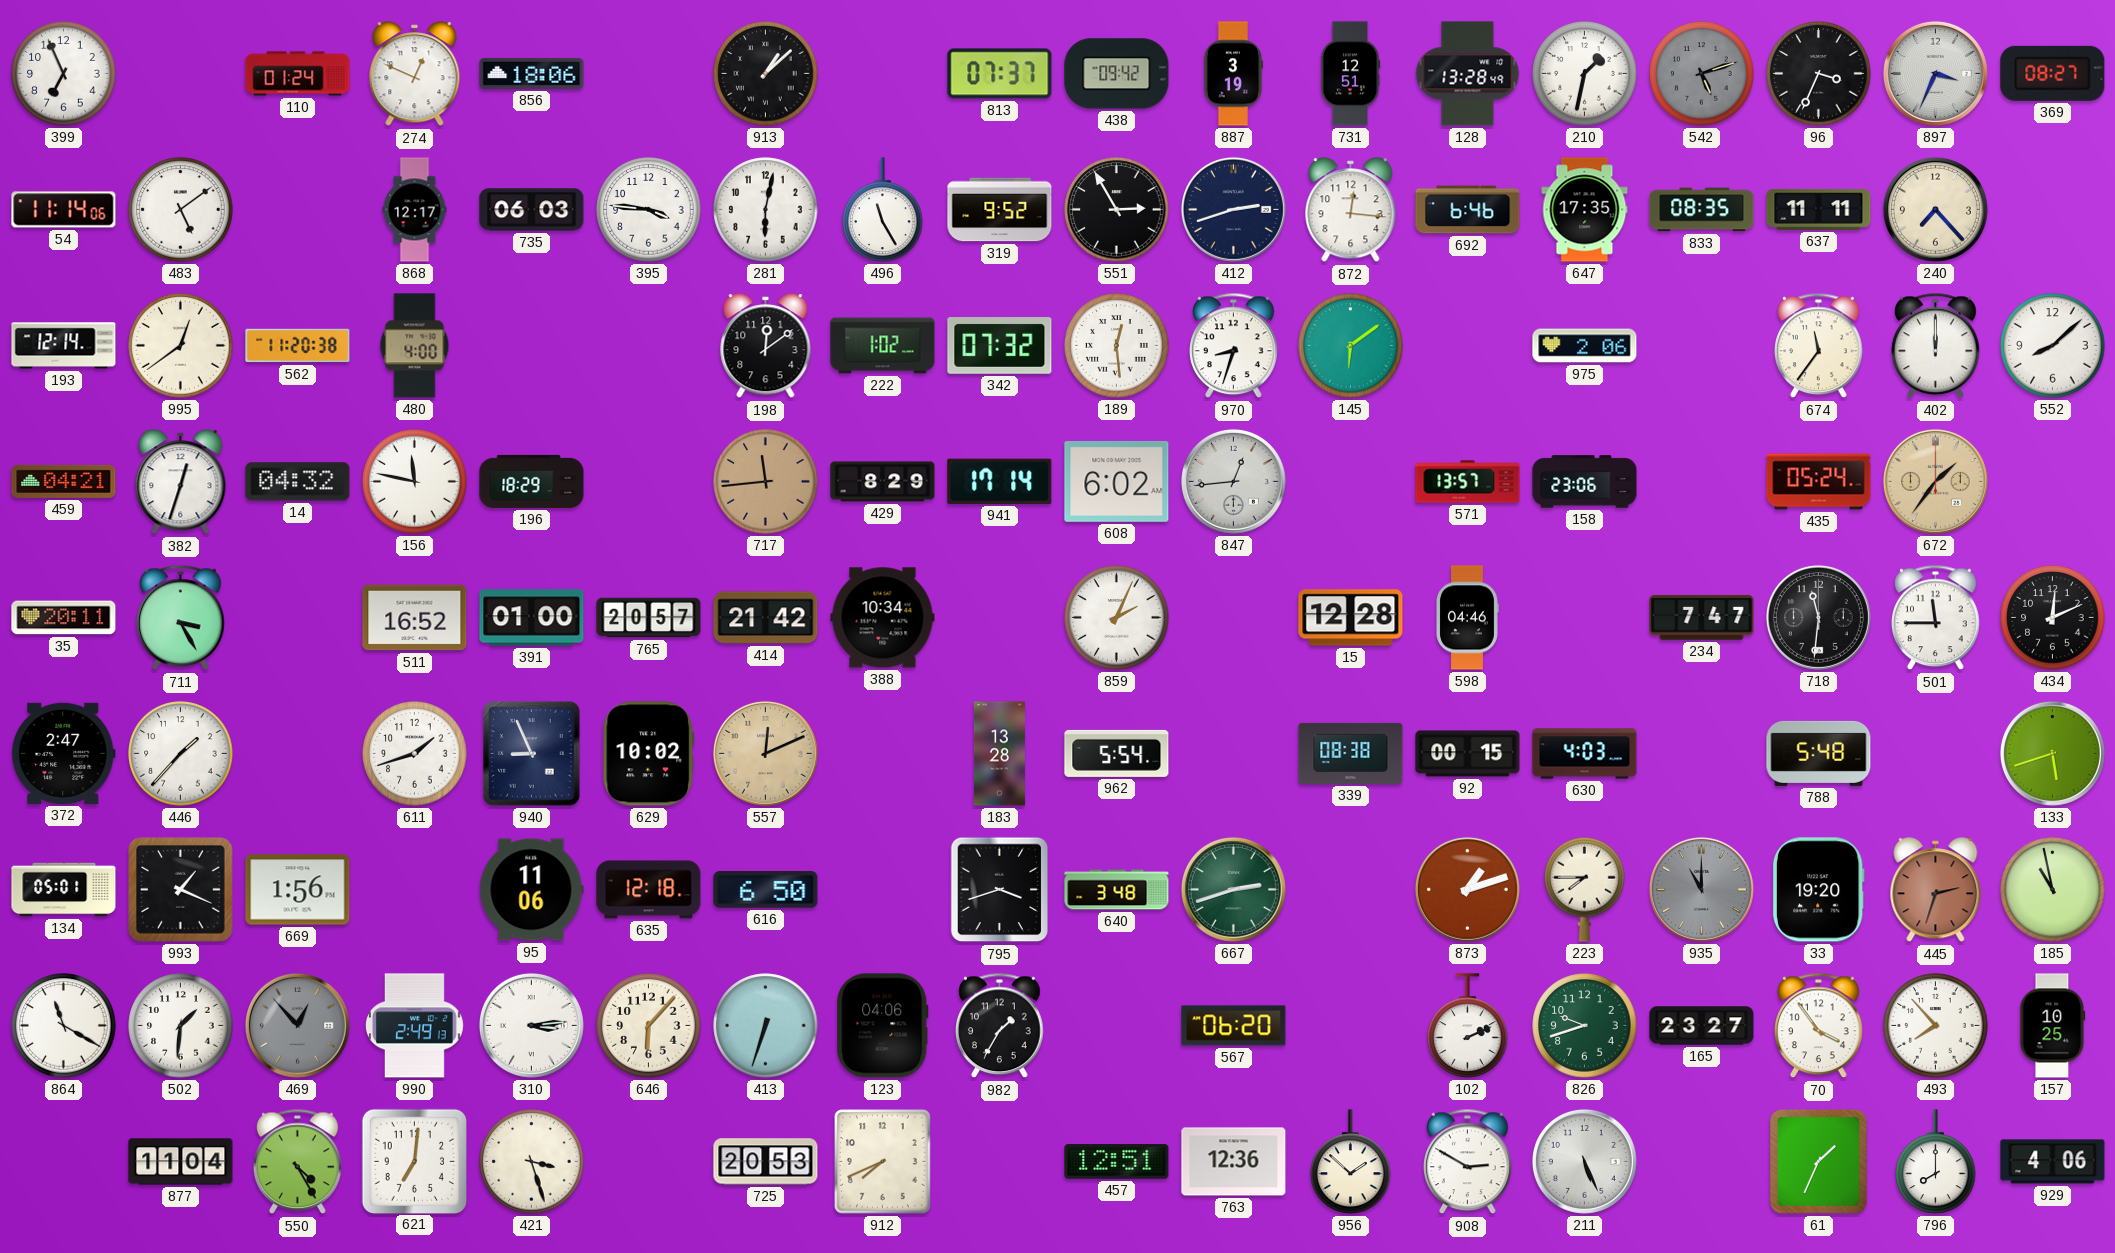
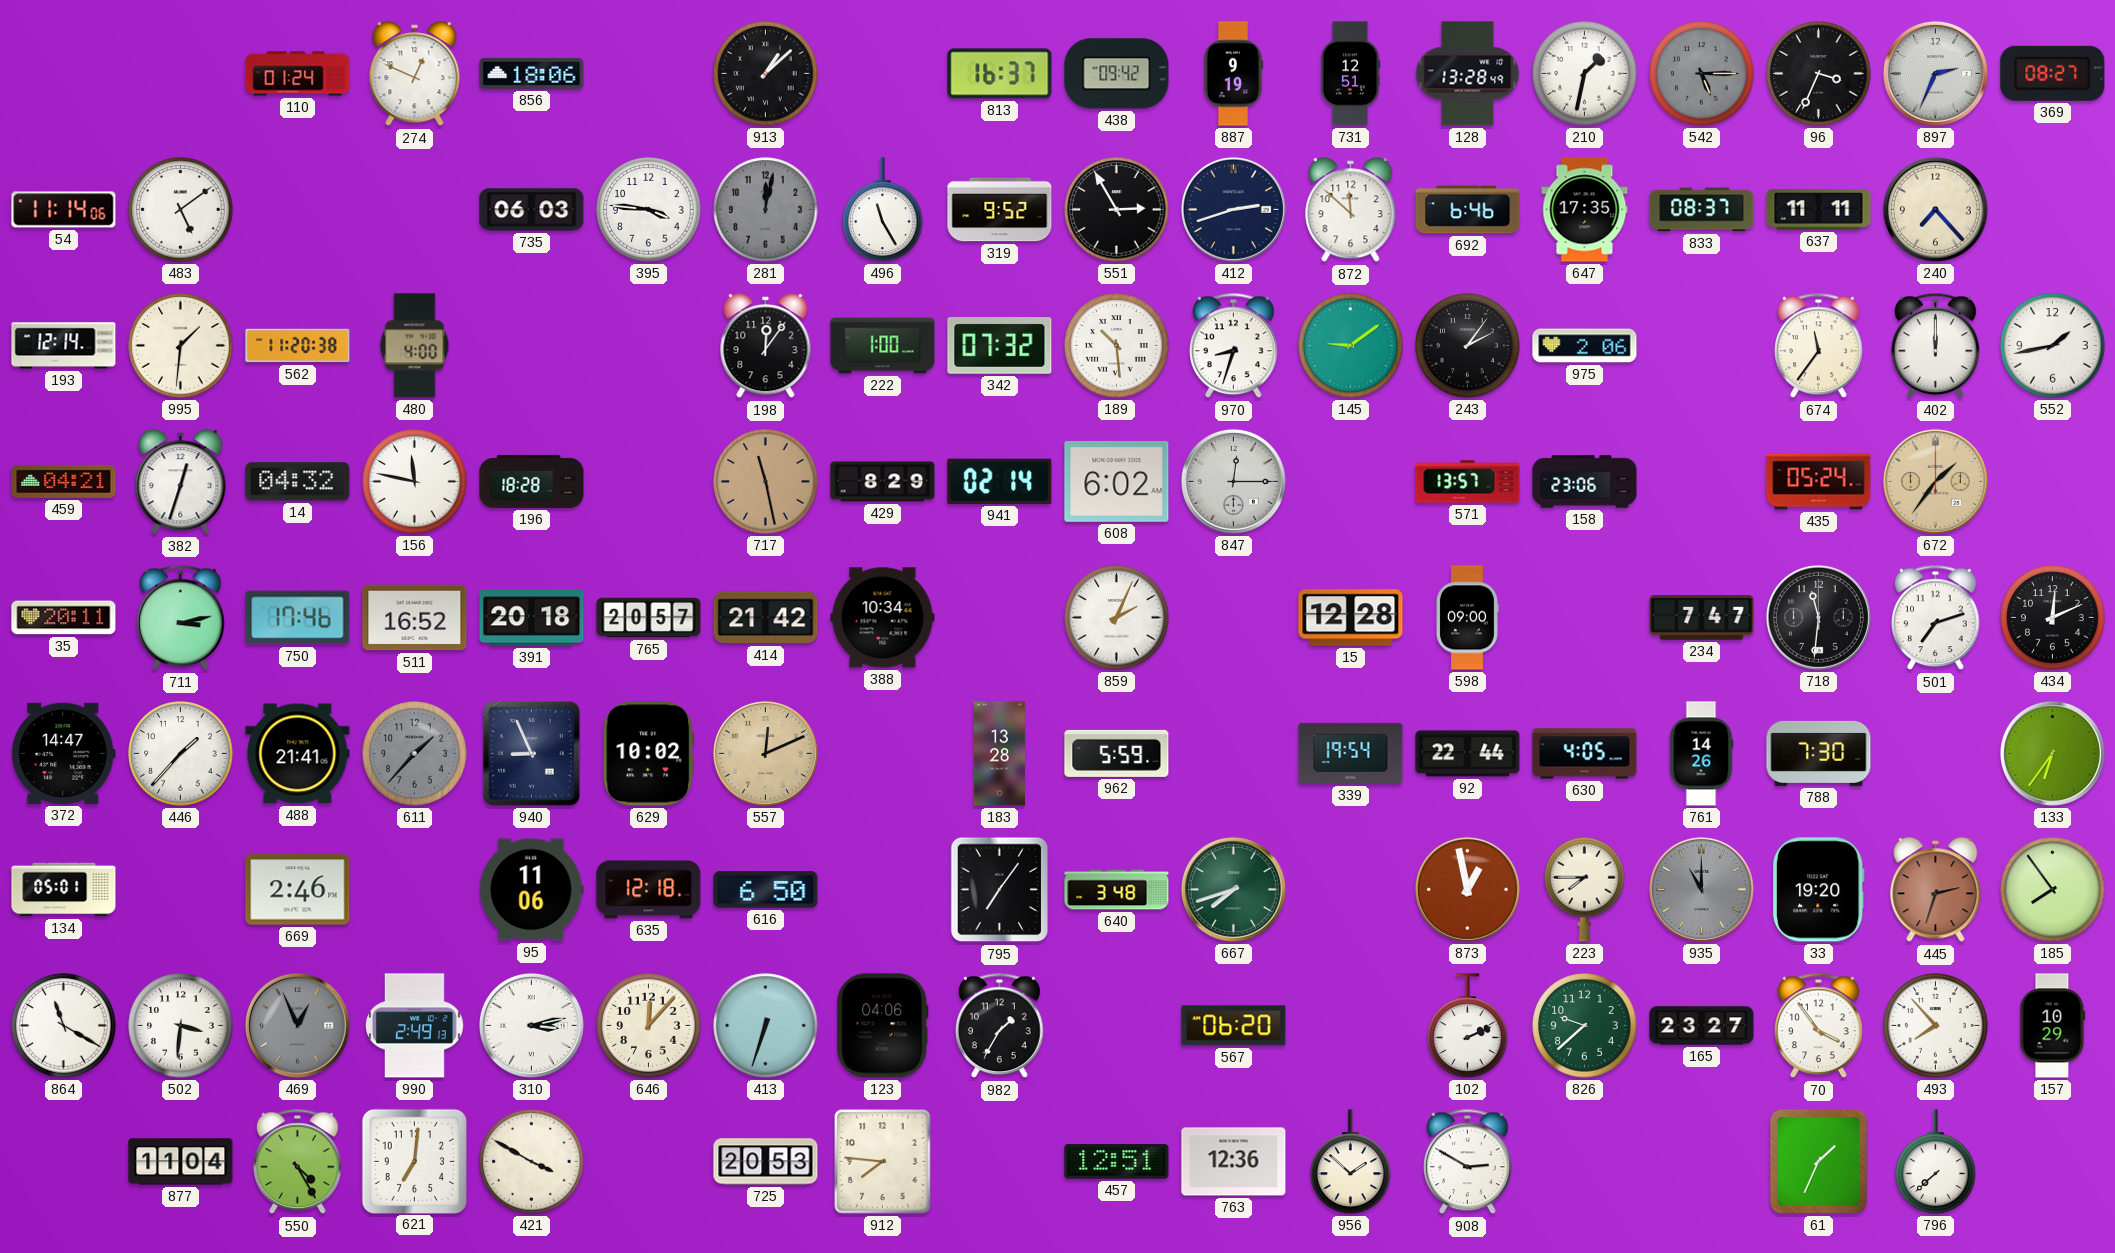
399: 6:56 -> none (64, 74)
813: 07:37 -> 16:37 (1000, 74)
887: 3:19 -> 9:19 (1233, 74)
542: 5:12 -> 5:15 (1702, 74)
897: 3:34 -> 2:34 (1935, 73)
868: 12:17 -> none (415, 210)
281: 6:02 -> 12:02 (766, 210)
281 dial: white -> grey (766, 210)
872: 12:16 -> 11:52 (1351, 210)
833: 08:35 -> 08:37 (1702, 210)
995: 12:39 -> 1:31 (181, 346)
198: 12:09 -> 12:06 (766, 346)
222: 1:02 -> 1:00 (883, 346)
189: 12:29 -> 10:29 (1117, 346)
145: 6:09 -> 9:09 (1351, 346)
243: none -> 2:06 (1468, 346)
552: 8:08 -> 1:43 (2053, 346)
196: 18:29 -> 18:28 (532, 481)
717: 11:44 -> 11:28 (766, 482)
941: 17:14 -> 02:14 (1000, 481)
847: 12:44 -> 12:15 (1233, 481)
711: 3:25 -> 3:13 (181, 618)
750: none -> 17:46 (298, 618)
391: 01:00 -> 20:18 (532, 618)
598: 04:46 -> 09:00 (1468, 618)
501: 11:45 -> 7:12 (1936, 618)
372: 2:47 -> 14:47 (64, 753)
488: none -> 21:41 (298, 754)
611: 1:42 -> 1:37 (415, 754)
611 dial: white -> grey (415, 754)
962: 5:54 -> 5:59 (1117, 753)
339: 08:38 -> 19:54 (1351, 753)
92: 00:15 -> 22:44 (1468, 754)
630: 4:03 -> 4:05 (1585, 754)
761: none -> 14:26 (1701, 754)
788: 5:48 -> 7:30 (1819, 753)
133: 5:42 -> 6:36 (2052, 753)
993: 1:19 -> none (181, 890)
669: 1:56 -> 2:46 (298, 890)
795: 3:42 -> 7:06 (1000, 890)
667: 2:42 -> 7:42 (1233, 889)
873: 1:12 -> 12:58 (1467, 889)
185: 10:58 -> 7:54 (2053, 890)
502: 1:31 -> 3:31 (181, 1026)
469: 12:53 -> 12:56 (297, 1025)
310: 3:14 -> 3:13 (531, 1025)
646: 6:07 -> 12:07 (649, 1026)
826: 9:42 -> 9:38 (1585, 1026)
157: 10:25 -> 10:29 (2053, 1026)
421: 3:27 -> 3:50 (532, 1162)
912: 7:41 -> 7:46 (883, 1162)
211: 5:26 -> none (1584, 1161)
796: 8:00 -> 7:38 (1936, 1162)
929: 4:06 -> none (2053, 1162)
